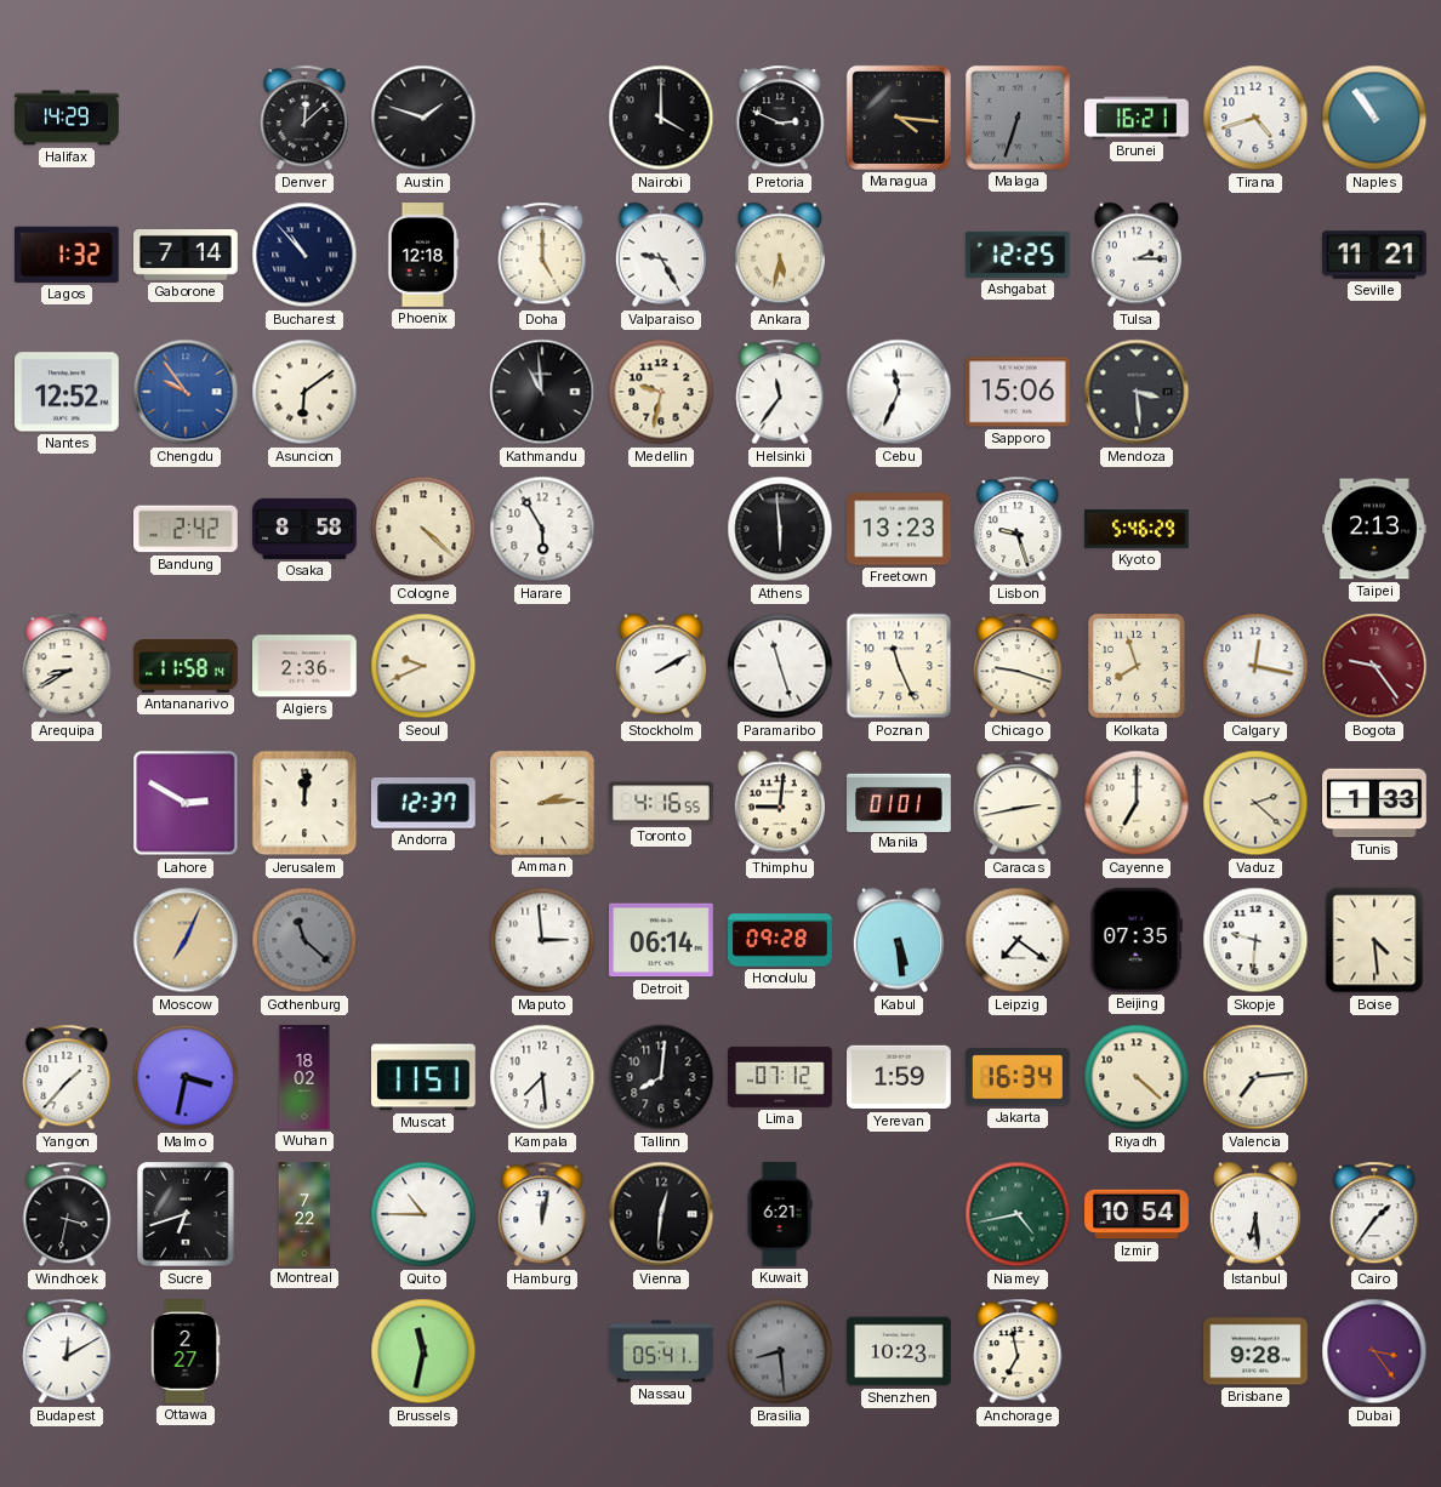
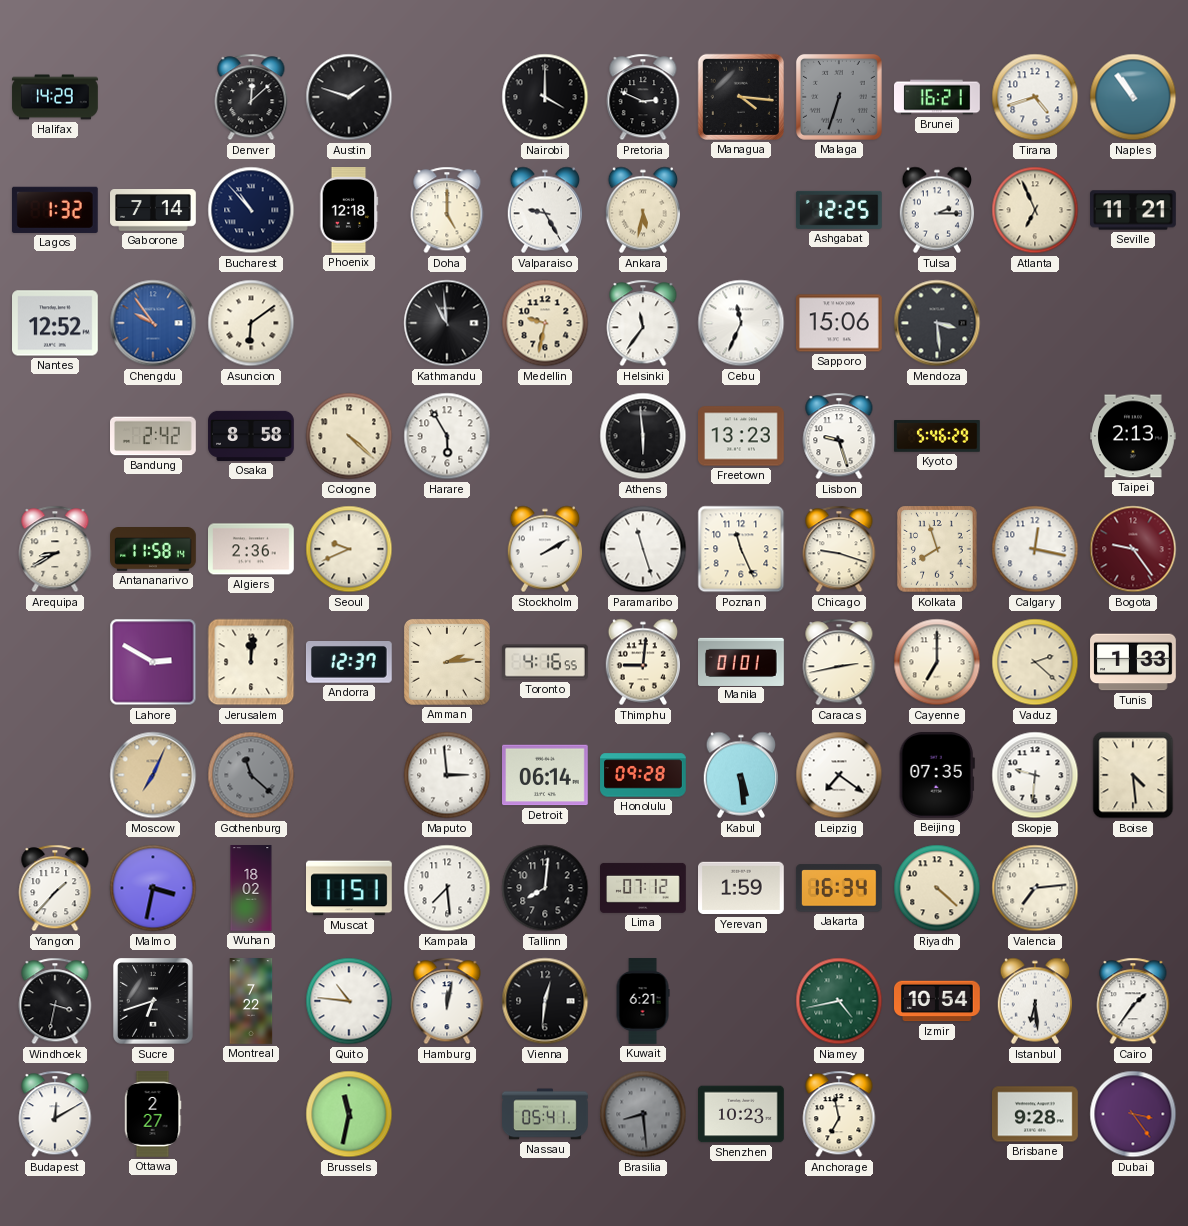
Atlanta: none -> 6:56 (1035, 210)
Quito: 10:45 -> 10:46 (349, 1001)
